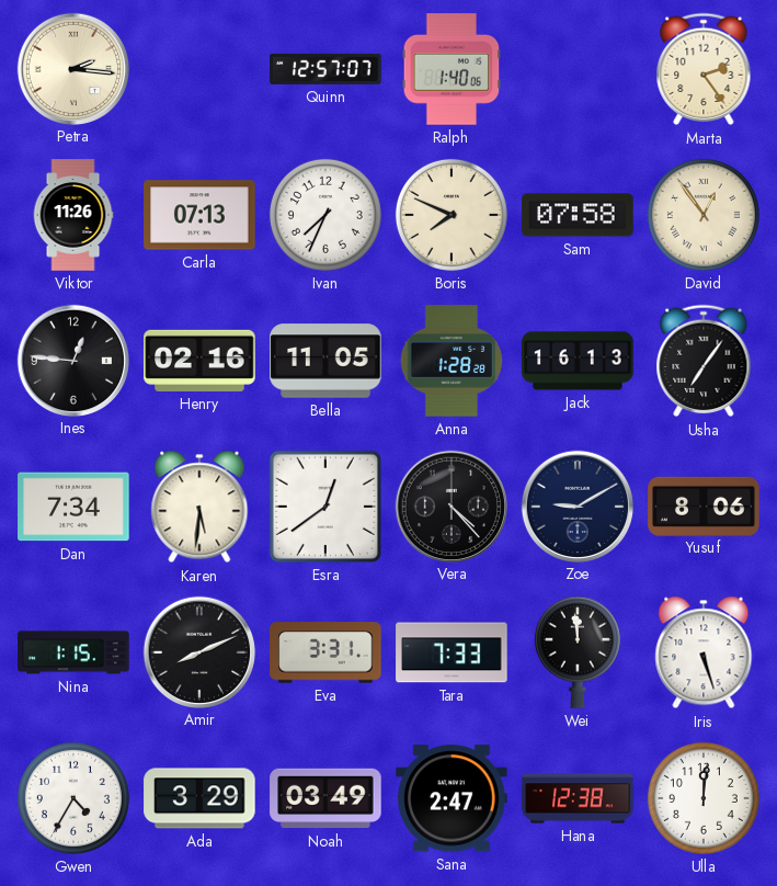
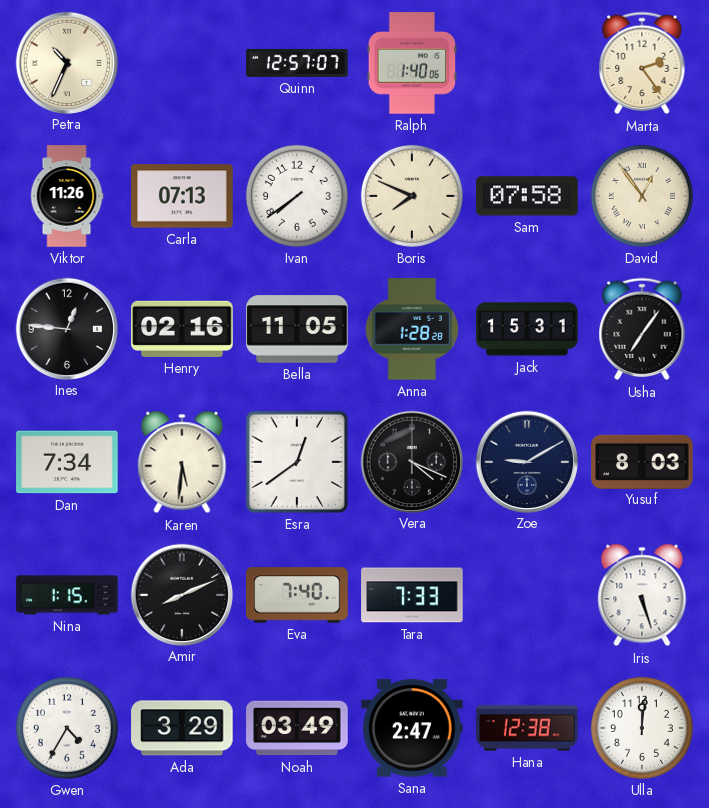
Petra: 2:16 -> 10:34 (66, 62)
Ivan: 7:34 -> 7:39 (297, 196)
Jack: 16:13 -> 15:31 (527, 329)
Vera: 4:23 -> 4:19 (411, 461)
Yusuf: 8:06 -> 8:03 (642, 461)
Eva: 3:31 -> 7:40 (297, 595)
Wei: 11:59 -> none (578, 652)
